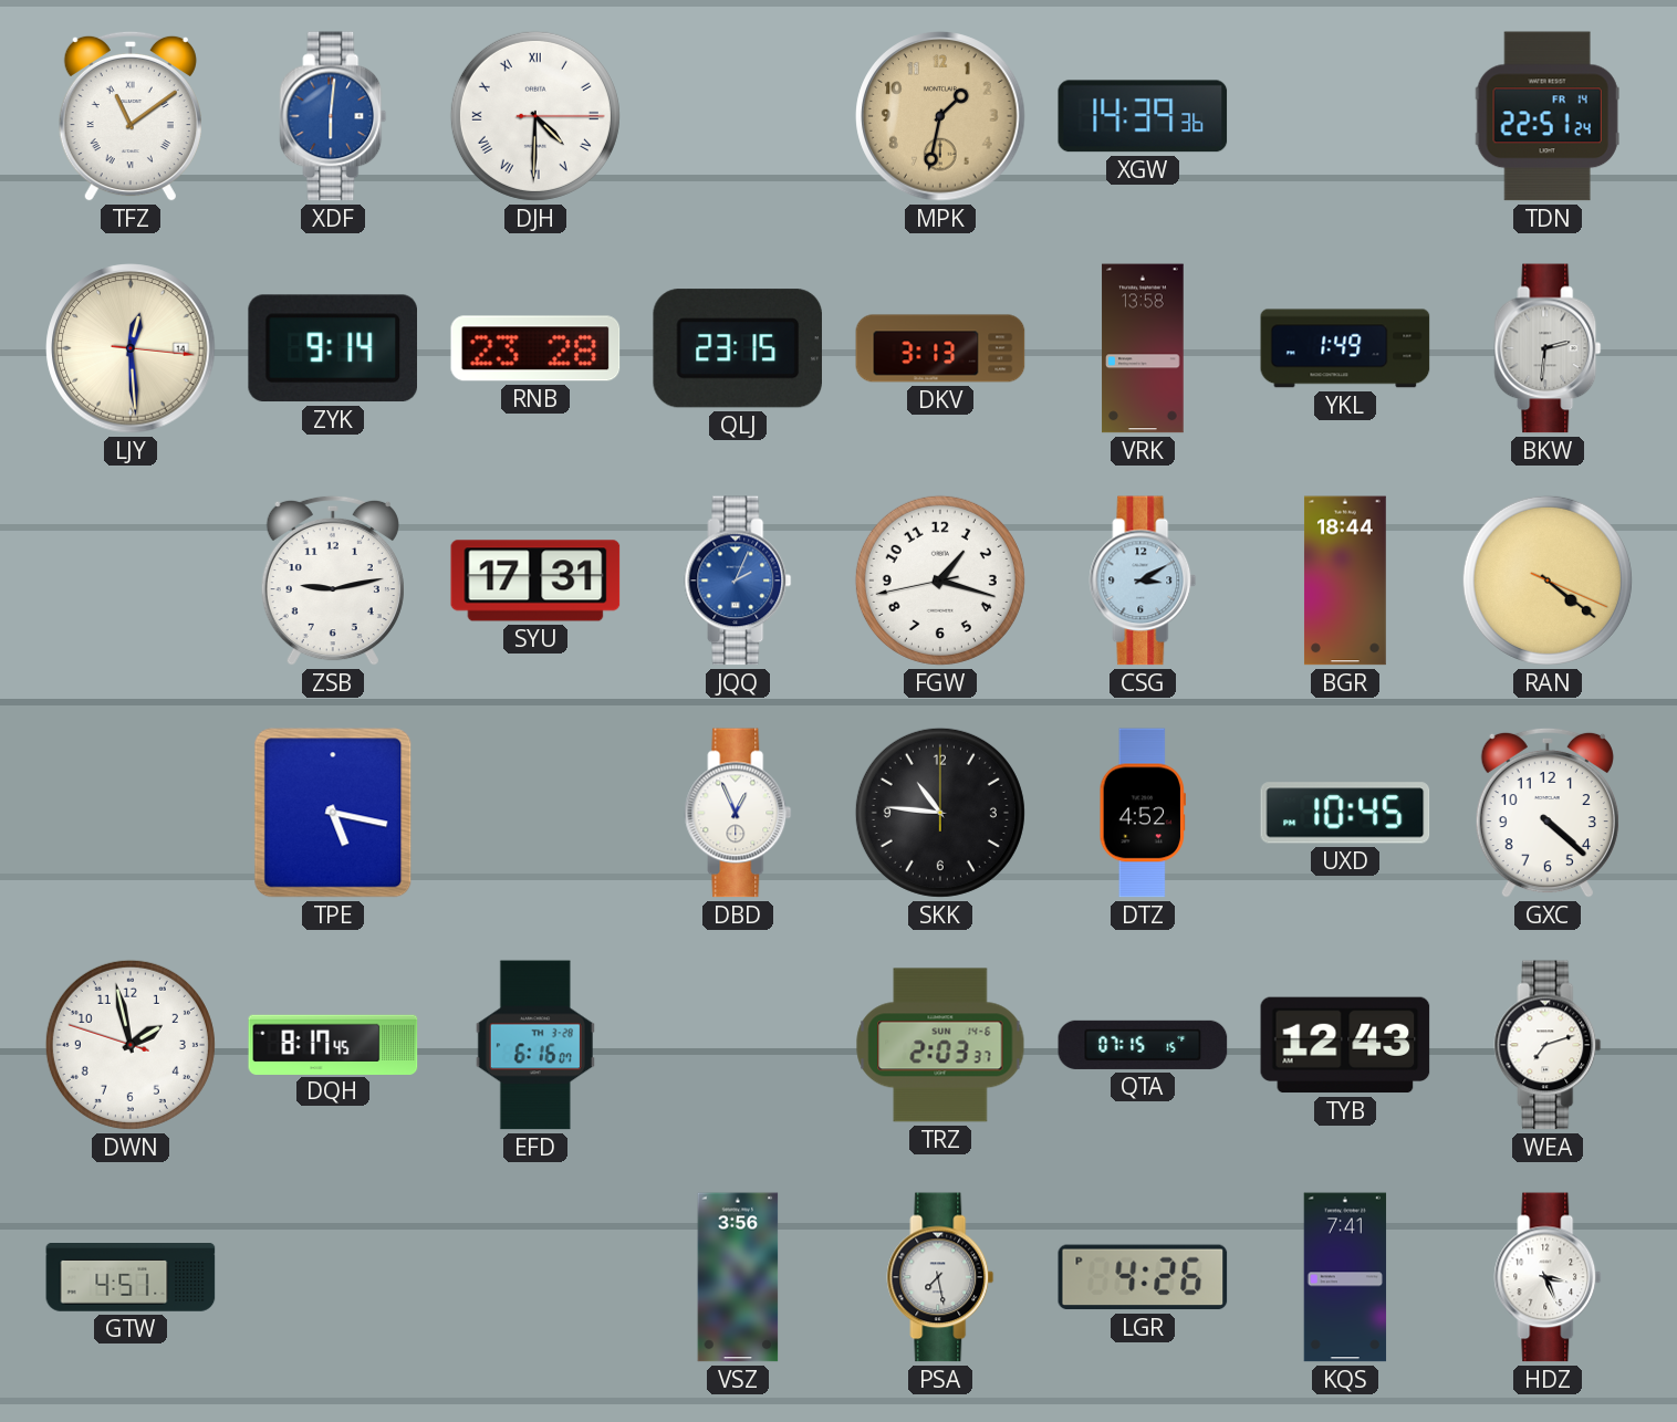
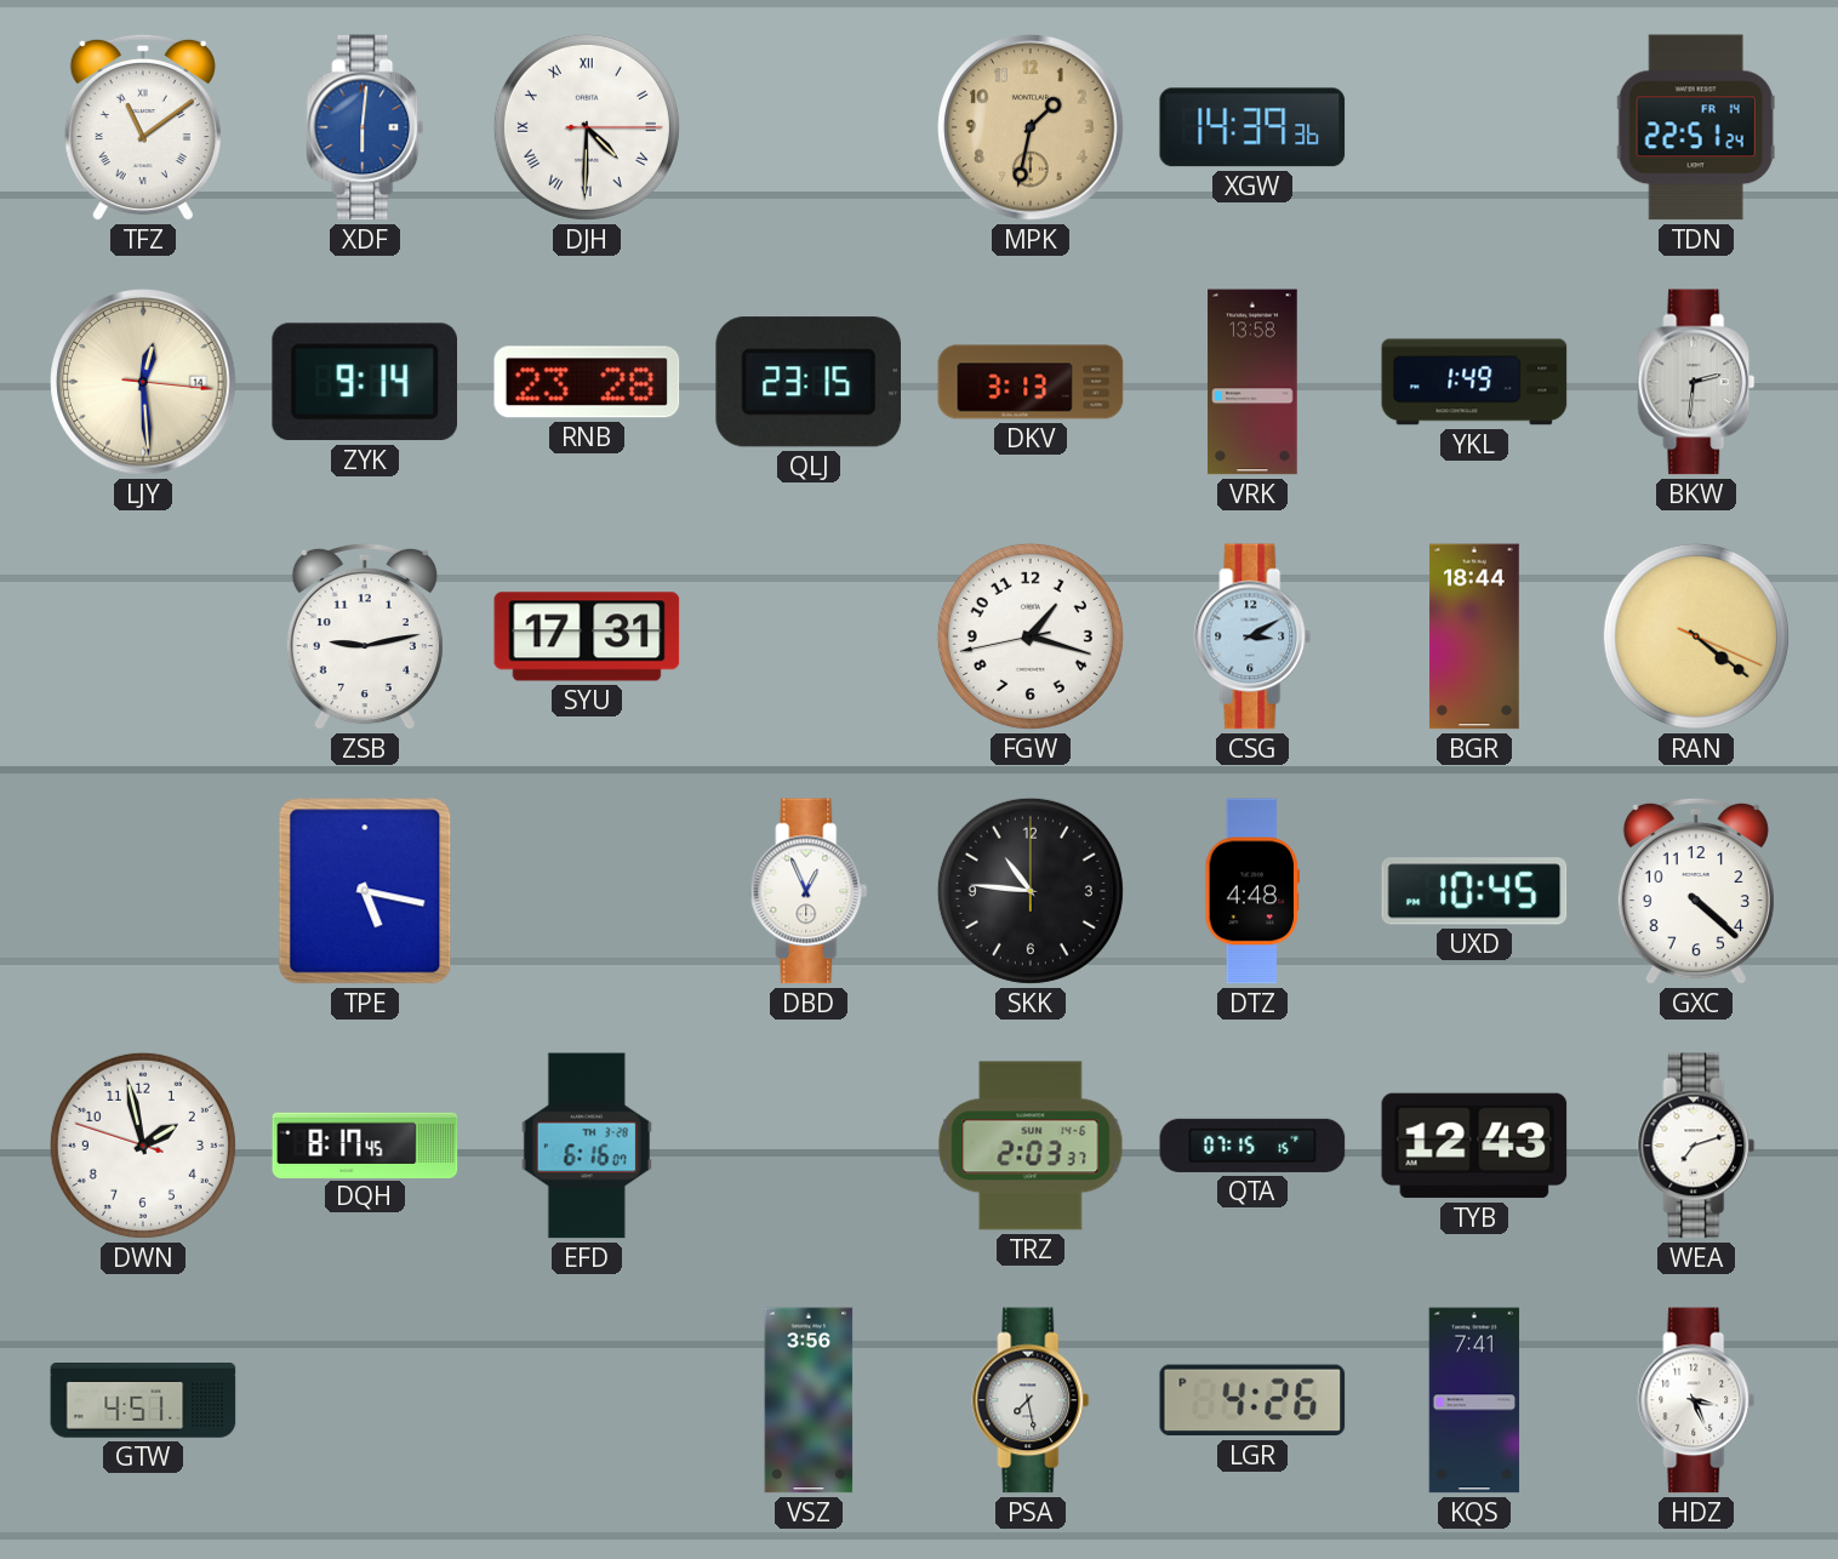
JQQ: 2:04 -> none (738, 581)
DTZ: 4:52 -> 4:48 (1251, 891)
